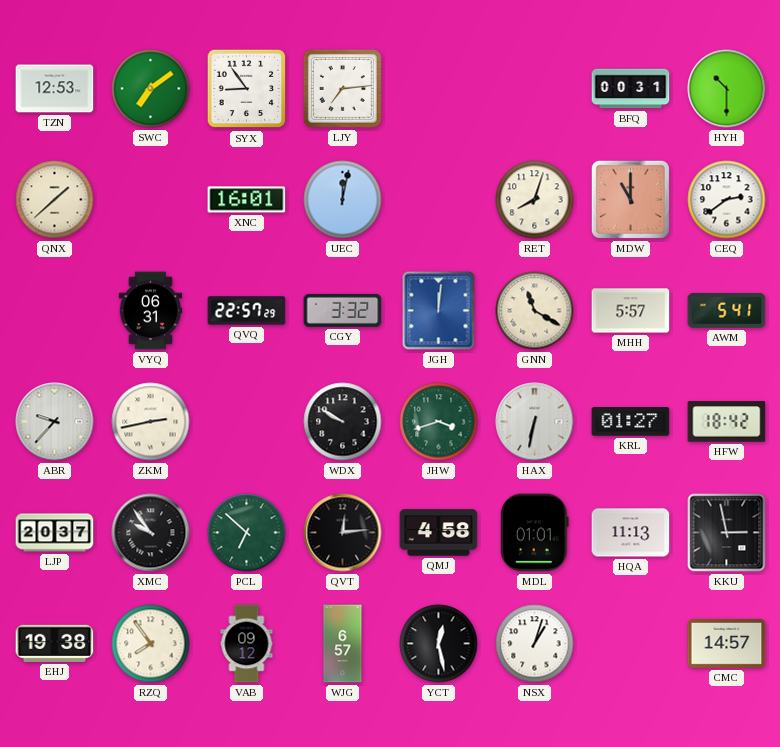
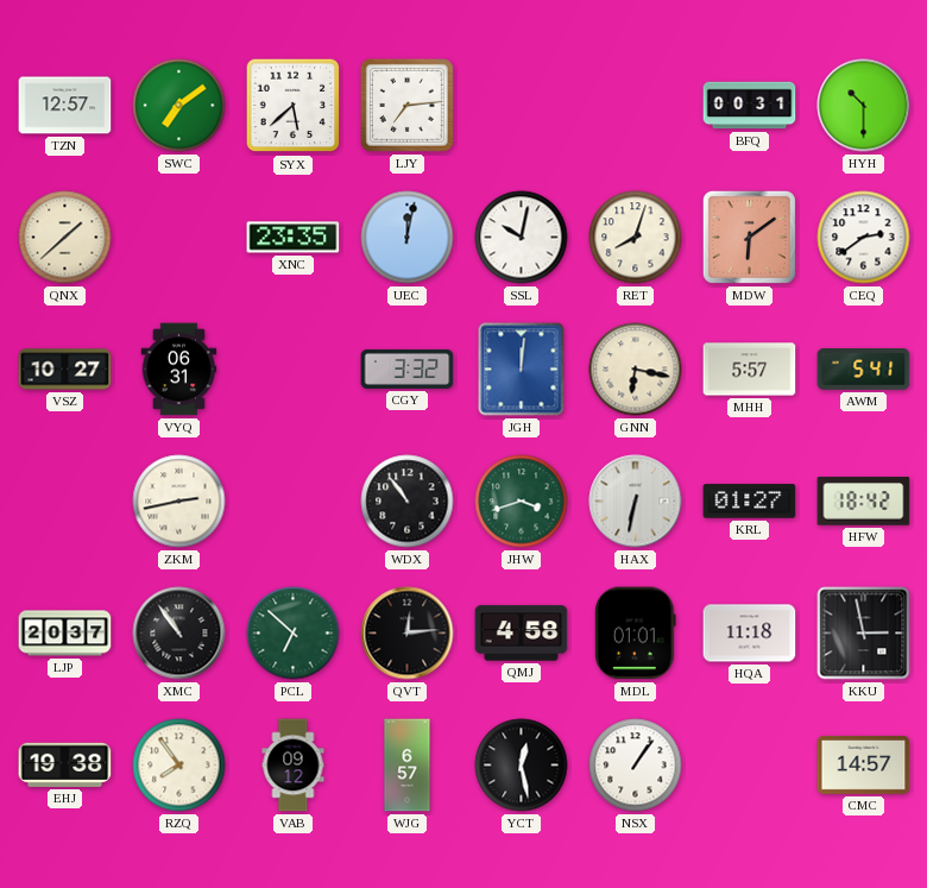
TZN: 12:53 -> 12:57 (65, 106)
SYX: 8:54 -> 5:38 (294, 106)
XNC: 16:01 -> 23:35 (294, 238)
SSL: none -> 10:02 (522, 238)
MDW: 11:00 -> 6:09 (749, 237)
VSZ: none -> 10:27 (65, 370)
QVQ: 22:57 -> none (247, 311)
GNN: 11:20 -> 6:17 (636, 370)
ABR: 9:37 -> none (55, 422)
WDX: 9:50 -> 10:54 (408, 502)
XMC: 9:54 -> 10:54 (179, 634)
HQA: 11:13 -> 11:18 (750, 634)
NSX: 1:03 -> 1:06 (636, 766)
